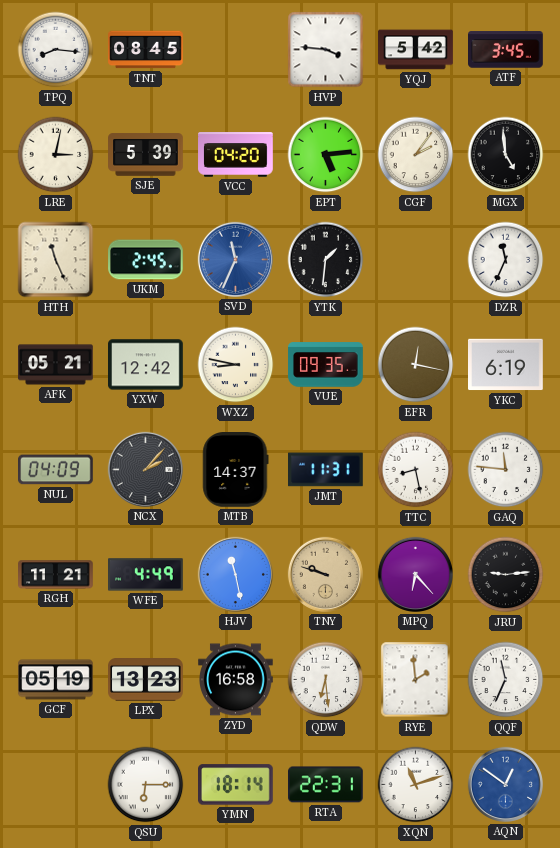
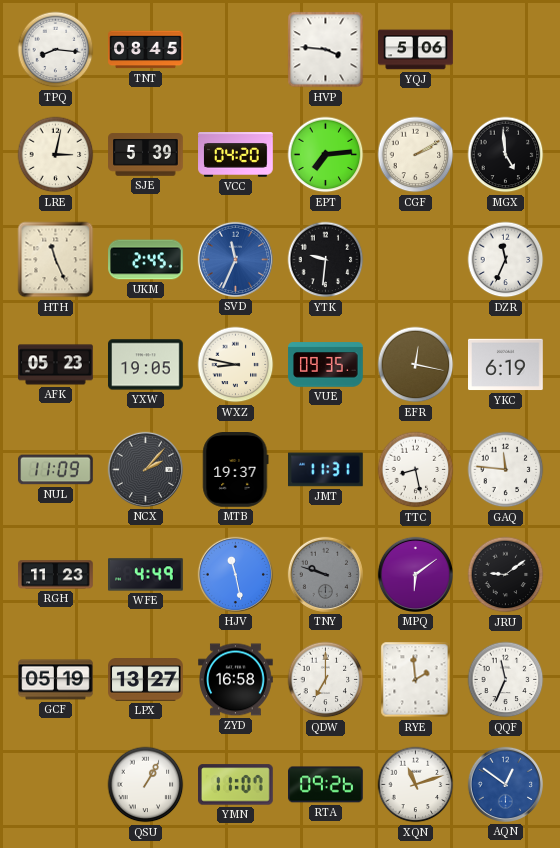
YQJ: 5:42 -> 5:06 (416, 50)
ATF: 3:45 -> none (506, 50)
EPT: 5:14 -> 7:14 (326, 155)
CGF: 2:06 -> 2:10 (416, 155)
YTK: 1:31 -> 9:31 (326, 260)
AFK: 05:21 -> 05:23 (56, 365)
YXW: 12:42 -> 19:05 (146, 365)
NUL: 04:09 -> 11:09 (56, 470)
MTB: 14:37 -> 19:37 (236, 470)
RGH: 11:21 -> 11:23 (56, 575)
TNY dial: champagne -> grey (325, 574)
MPQ: 6:23 -> 6:09 (415, 574)
JRU: 9:14 -> 9:09 (506, 575)
LPX: 13:23 -> 13:27 (146, 680)
QDW: 6:29 -> 7:00 (326, 680)
QSU: 6:15 -> 1:05 (146, 785)
YMN: 18:14 -> 11:07 (236, 785)
RTA: 22:31 -> 09:26 (326, 785)
